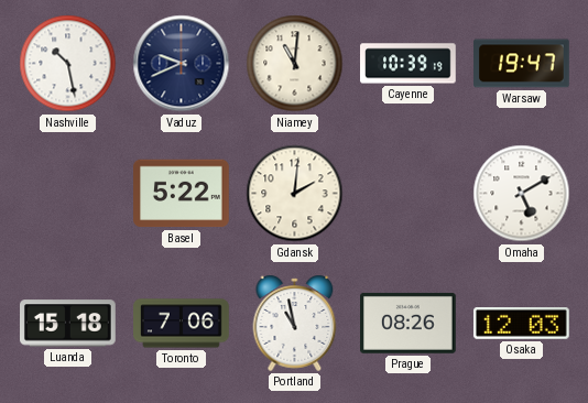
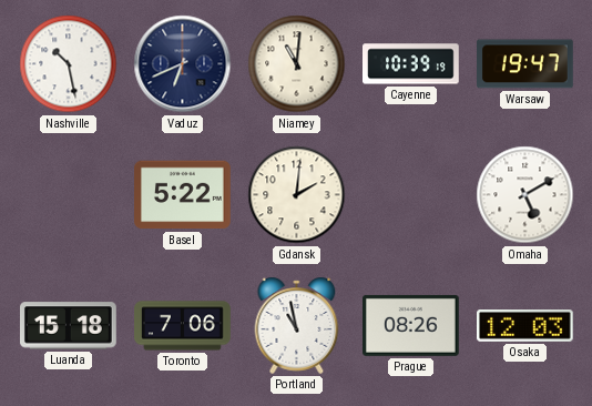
Vaduz: 9:41 -> 6:41 (183, 64)
